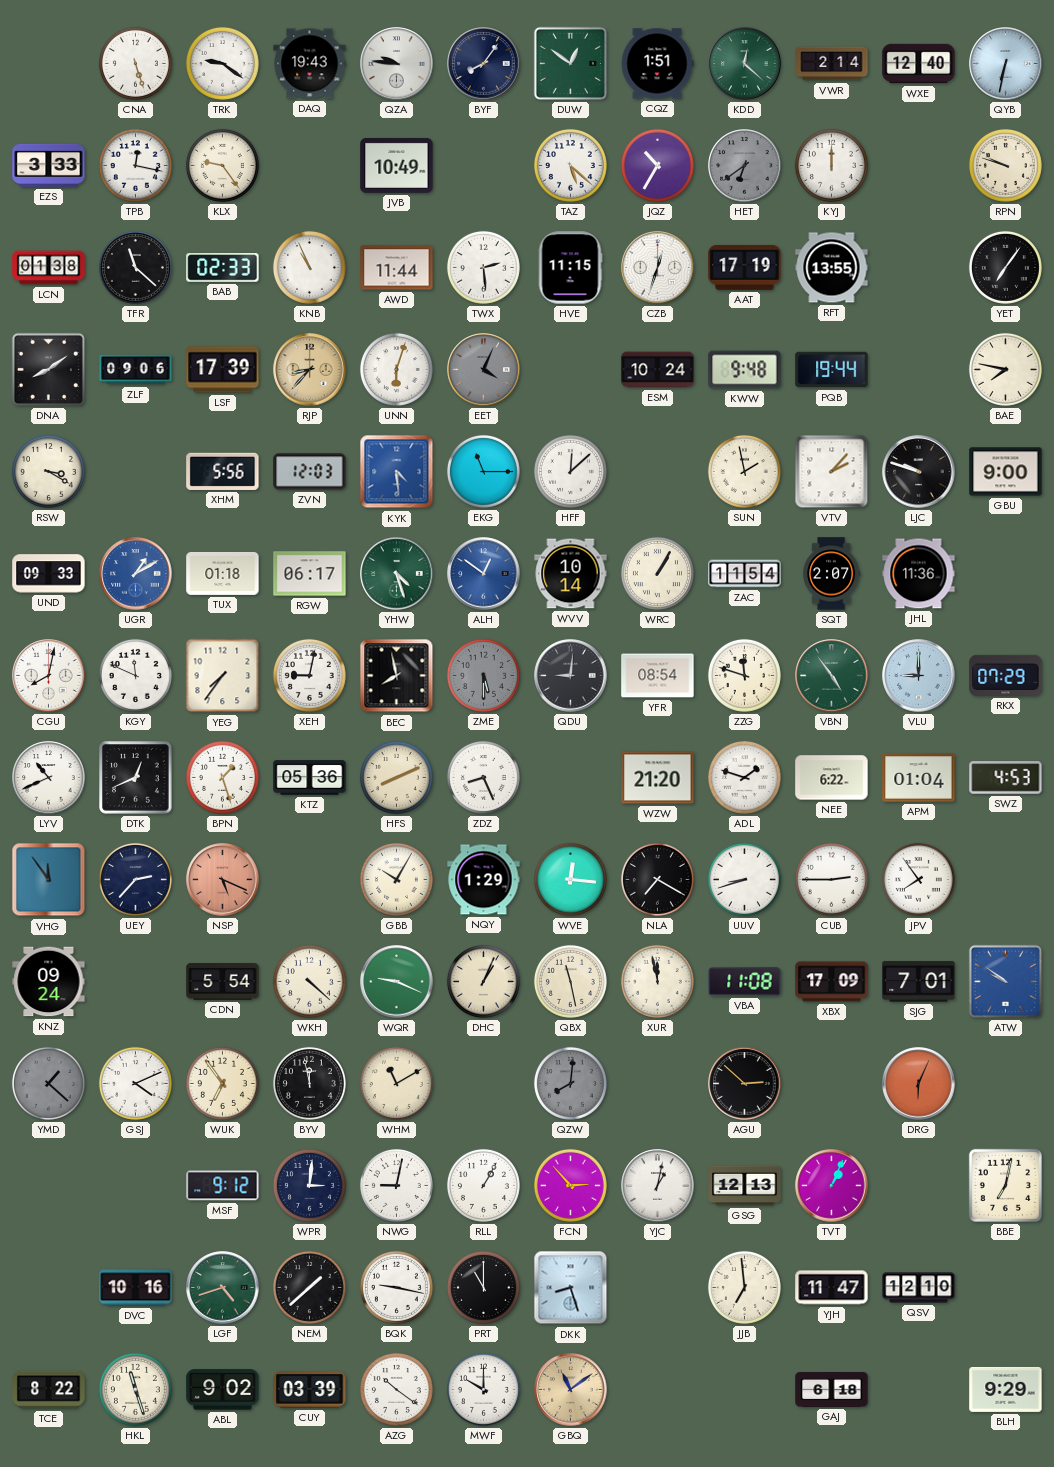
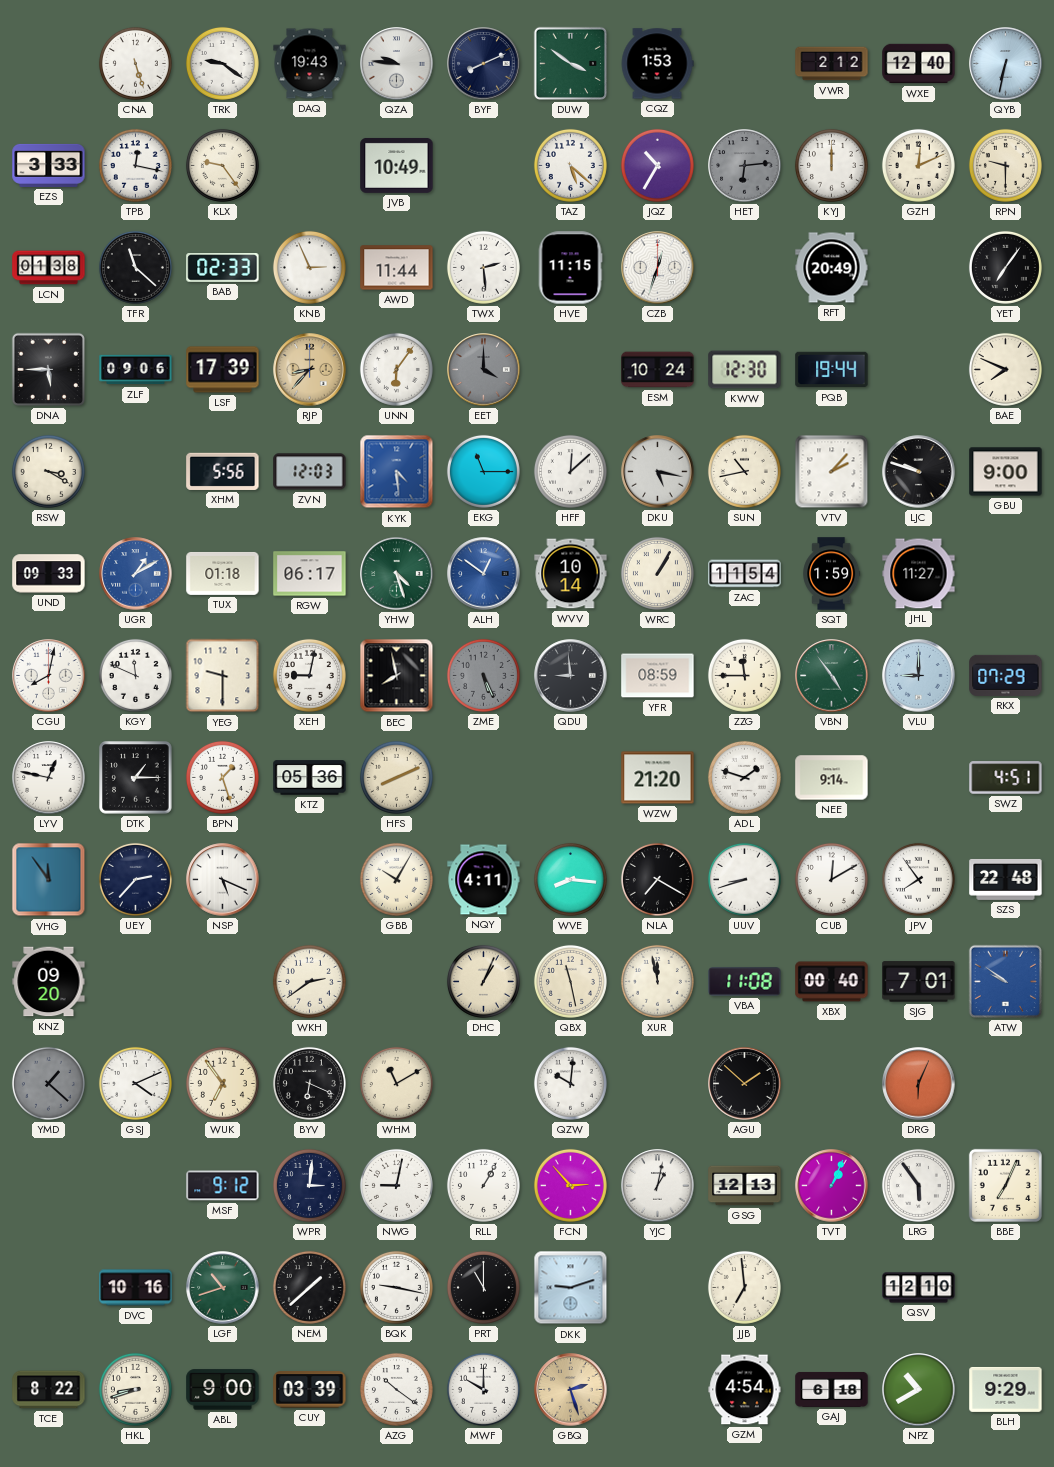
BYF: 8:06 -> 8:11 (484, 64)
DUW: 12:51 -> 3:51 (570, 63)
CQZ: 1:51 -> 1:53 (657, 64)
KDD: 12:22 -> none (745, 64)
VWR: 2:14 -> 2:12 (832, 64)
HET: 6:39 -> 6:14 (745, 166)
GZH: none -> 12:11 (918, 165)
RPN: 9:48 -> 9:30 (1005, 165)
KNB: 10:56 -> 2:56 (309, 267)
AAT: 17:19 -> none (745, 267)
RFT: 13:55 -> 20:49 (832, 268)
DNA: 8:09 -> 5:45 (48, 369)
UNN: 6:03 -> 6:06 (396, 369)
EET: 4:04 -> 4:00 (484, 370)
KWW: 9:48 -> 12:30 (745, 370)
BAE: 7:47 -> 7:49 (1005, 369)
DKU: none -> 5:17 (658, 472)
SUN: 1:58 -> 10:43 (744, 471)
SQT: 2:07 -> 1:59 (832, 574)
JHL: 11:36 -> 11:27 (919, 574)
YEG: 7:36 -> 9:30 (223, 676)
ZME: 5:30 -> 5:26 (483, 675)
QDU: 9:01 -> 8:59 (571, 676)
YFR: 08:54 -> 08:59 (658, 676)
ZZG: 11:48 -> 11:45 (744, 675)
LYV: 10:41 -> 12:47 (49, 778)
DTK: 12:41 -> 1:15 (136, 778)
ZDZ: 8:26 -> none (483, 777)
NEE: 6:22 -> 9:14 (832, 778)
APM: 01:04 -> none (919, 778)
SWZ: 4:53 -> 4:51 (1006, 778)
NSP dial: salmon -> white (223, 880)
NQY: 1:29 -> 4:11 (484, 880)
WVE: 12:16 -> 8:16 (570, 879)
CUB: 2:45 -> 12:10 (831, 879)
SZS: none -> 22:48 (1006, 879)
KNZ: 09:24 -> 09:20 (49, 982)
CDN: 5:54 -> none (223, 982)
WKH: 4:22 -> 2:39 (309, 981)
WQR: 9:19 -> none (397, 982)
XBX: 17:09 -> 00:40 (832, 982)
BYV: 11:58 -> 6:19 (309, 1083)
QZW: 8:01 -> 10:01 (570, 1083)
QZW dial: grey -> white (570, 1083)
AGU: 2:52 -> 1:52 (745, 1084)
LRG: none -> 5:54 (918, 1185)
BBE: 7:02 -> 7:04 (1005, 1185)
LGF: 4:42 -> 10:42 (223, 1288)
DKK: 8:27 -> 9:12 (571, 1288)
YJH: 11:47 -> none (832, 1288)
HKL: 11:27 -> 8:42 (135, 1389)
ABL: 9:02 -> 9:00 (223, 1390)
GBQ: 11:09 -> 2:27 (571, 1390)
GZM: none -> 4:54 (745, 1390)
NPZ: none -> 10:40 (919, 1390)
